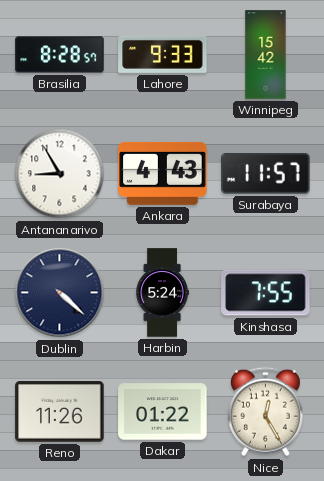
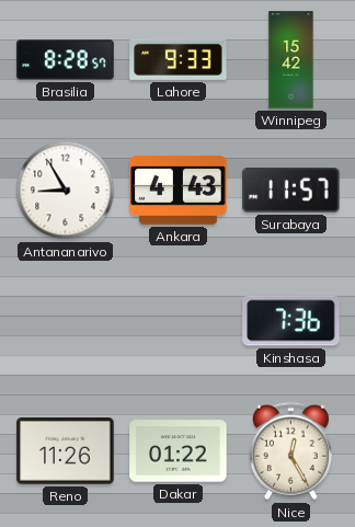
Dublin: 4:22 -> none (60, 293)
Harbin: 5:24 -> none (163, 293)
Kinshasa: 7:55 -> 7:36 (291, 321)
